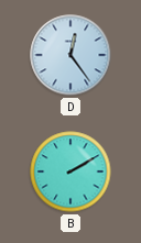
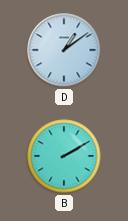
D: 12:24 -> 1:09 (64, 50)
